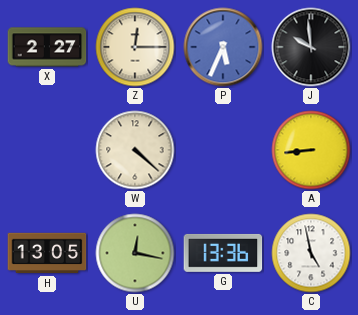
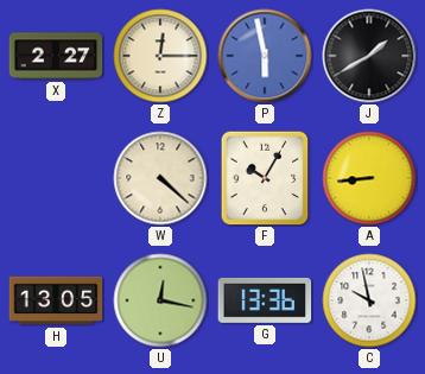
P: 5:34 -> 5:58 (265, 56)
J: 9:59 -> 1:40 (369, 56)
F: none -> 10:05 (265, 178)
C: 4:58 -> 9:58 (369, 300)
